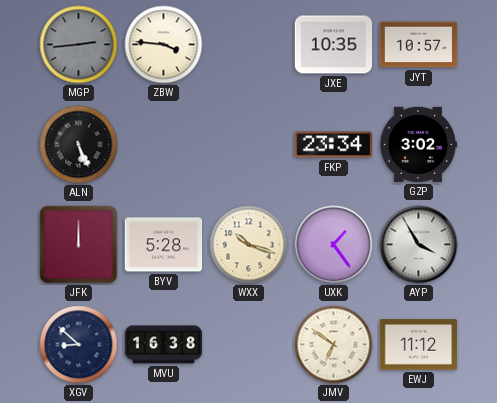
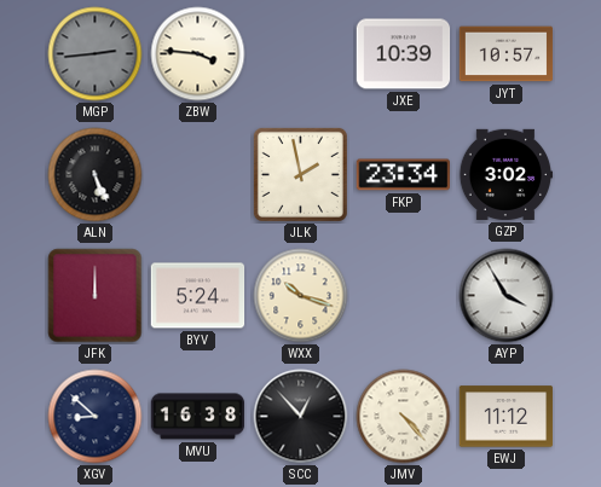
JXE: 10:35 -> 10:39 (404, 54)
JLK: none -> 1:58 (300, 174)
BYV: 5:28 -> 5:24 (198, 296)
UXK: 1:24 -> none (334, 245)
SCC: none -> 12:53 (301, 417)
JMV: 6:51 -> 4:23 (404, 417)
